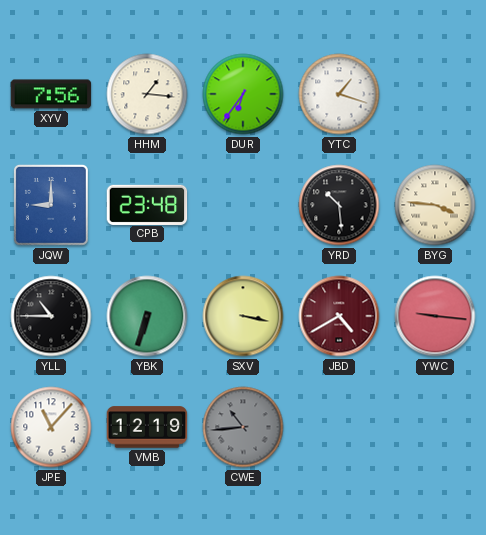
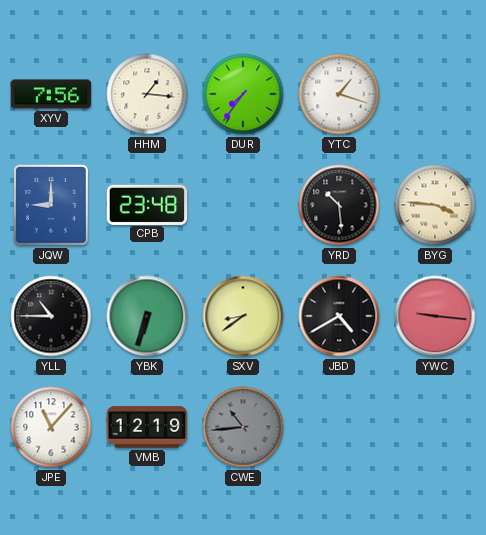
DUR: 6:36 -> 7:36 (243, 94)
SXV: 3:17 -> 8:39 (243, 316)
JBD dial: burgundy -> black (339, 316)
